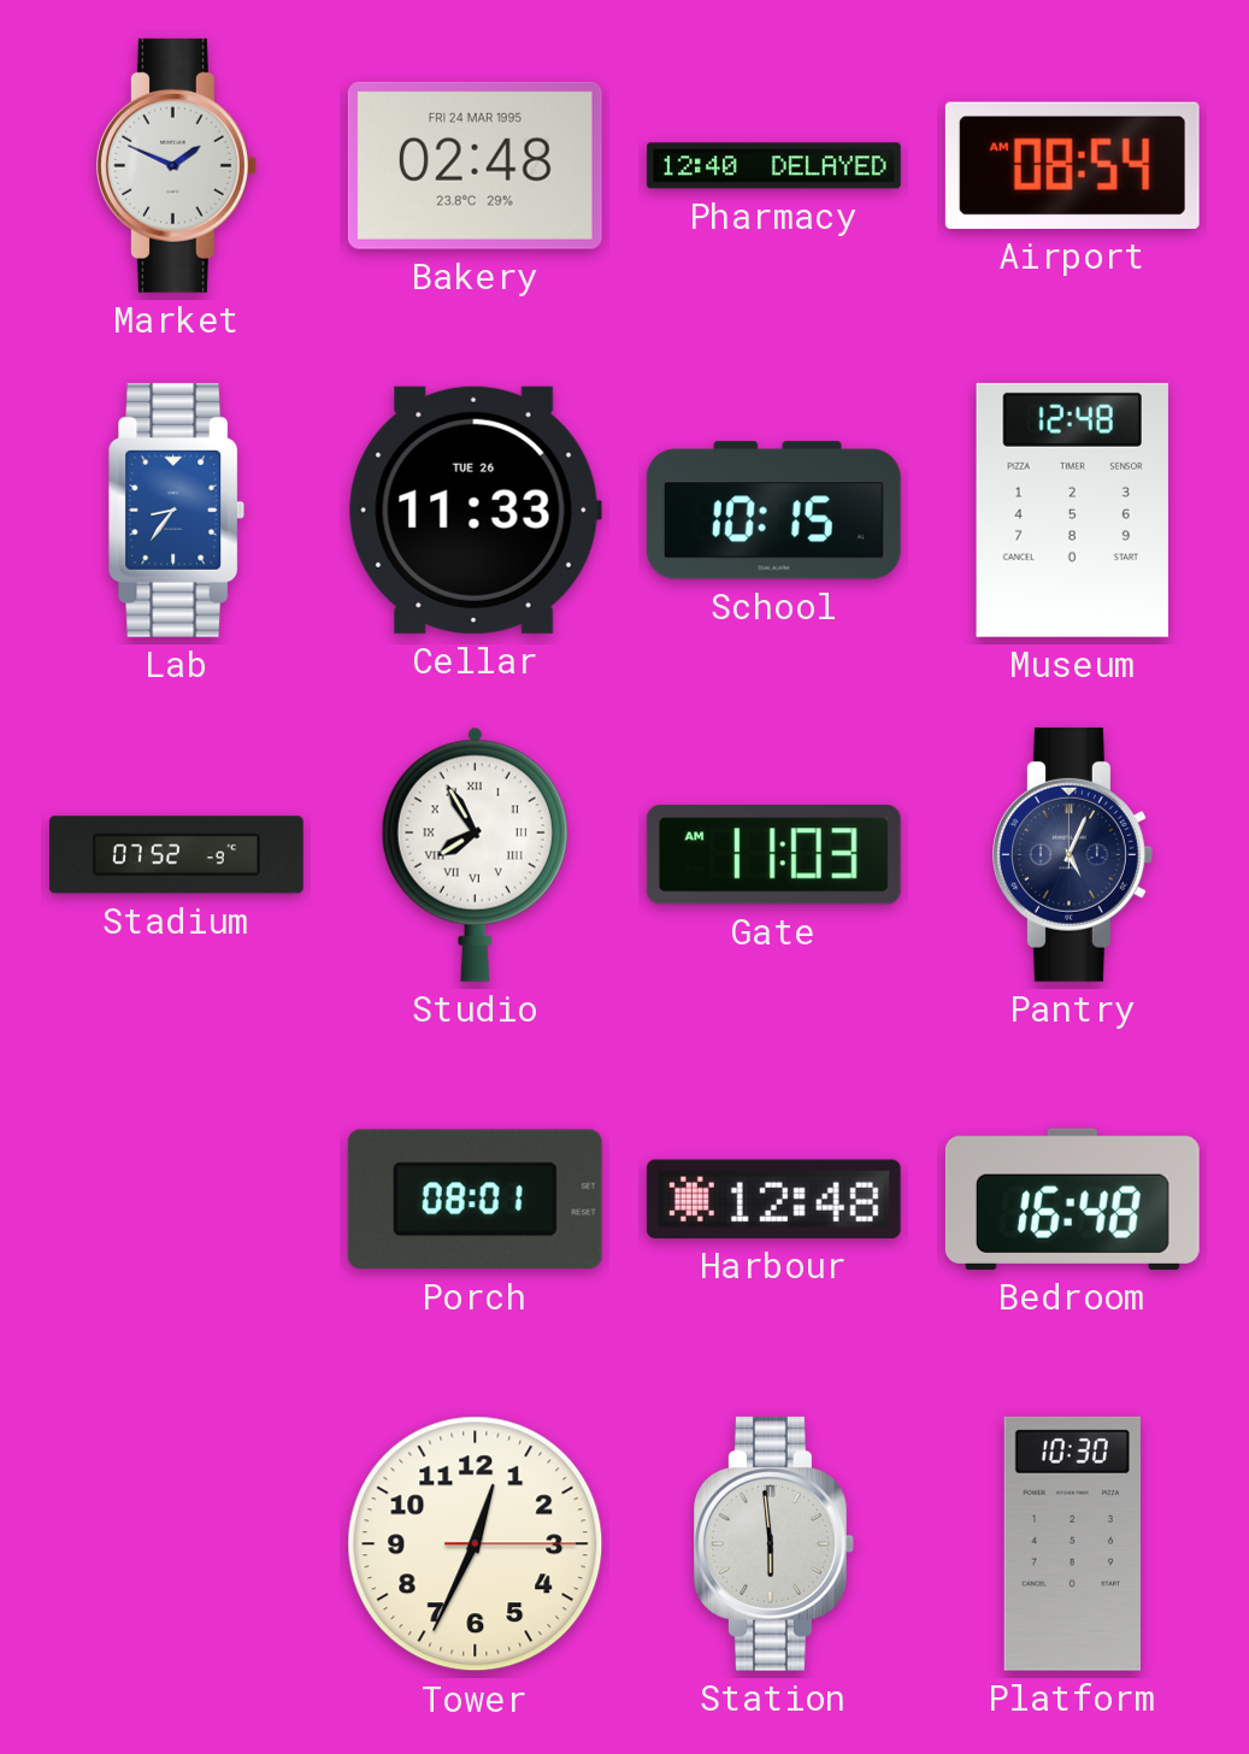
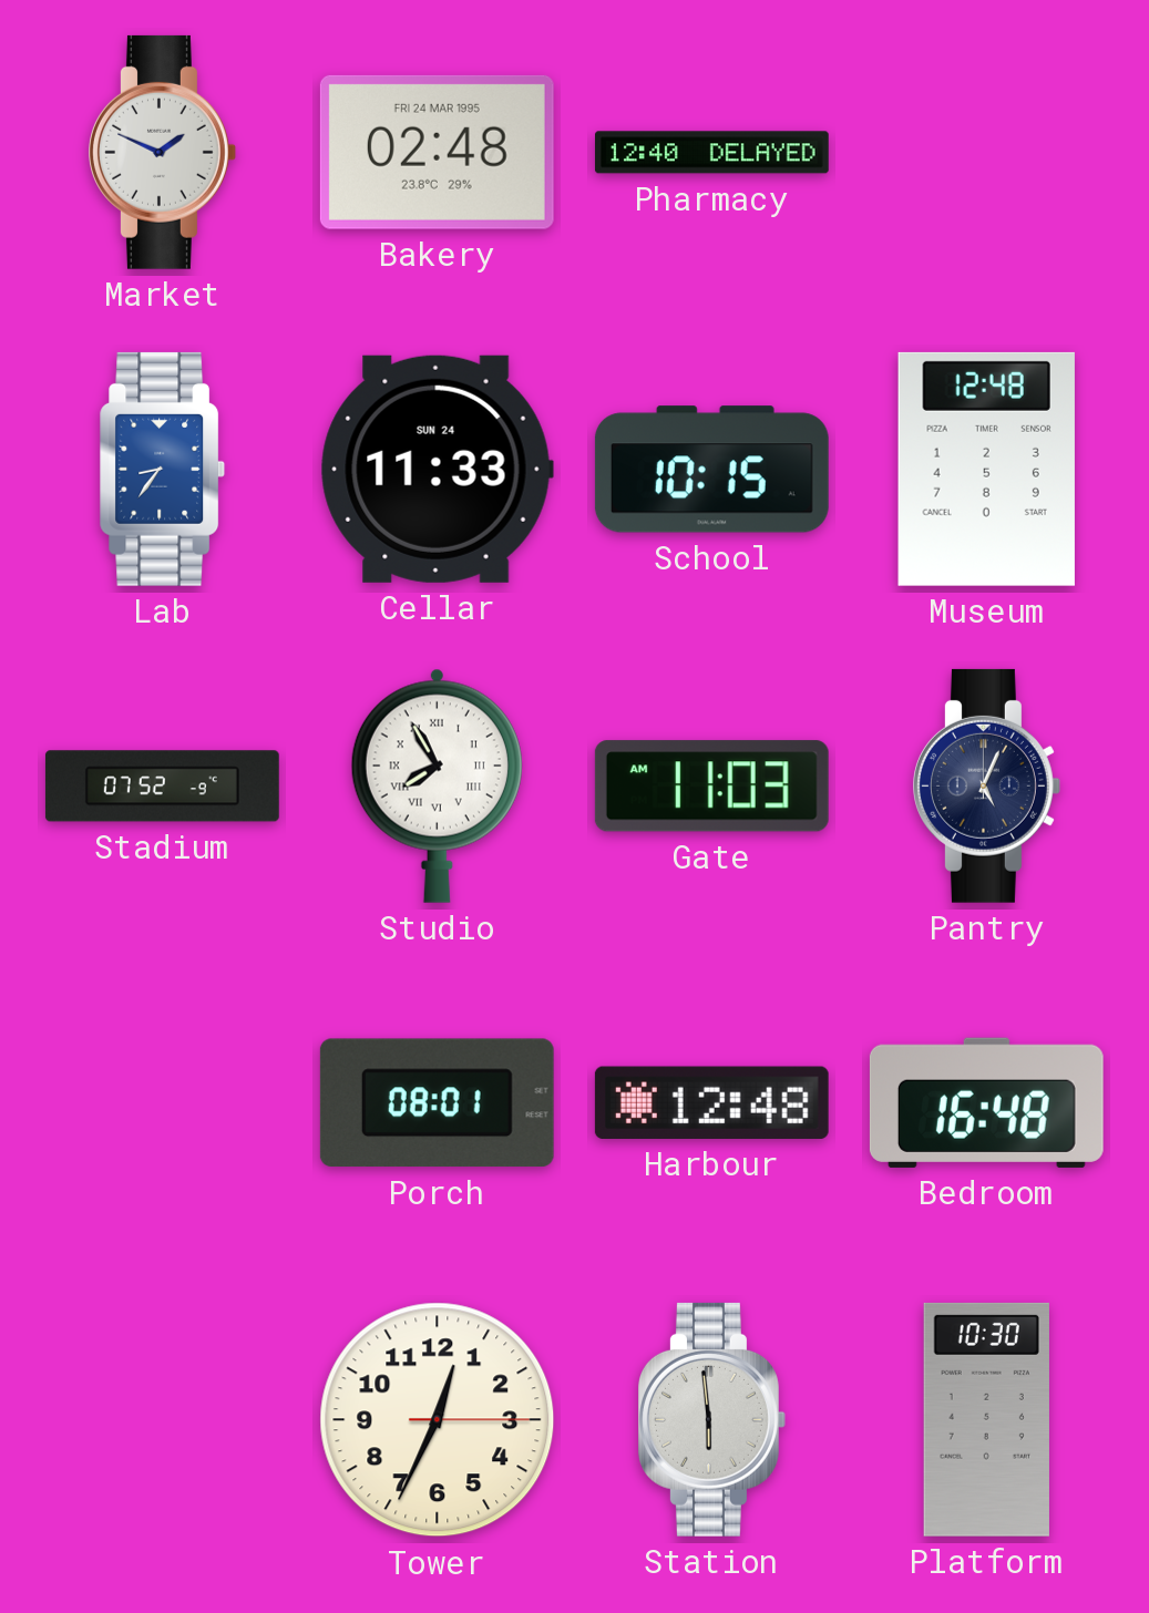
Airport: 08:54 -> none (1072, 165)
Cellar date: TUE 26 -> SUN 24 (437, 469)
